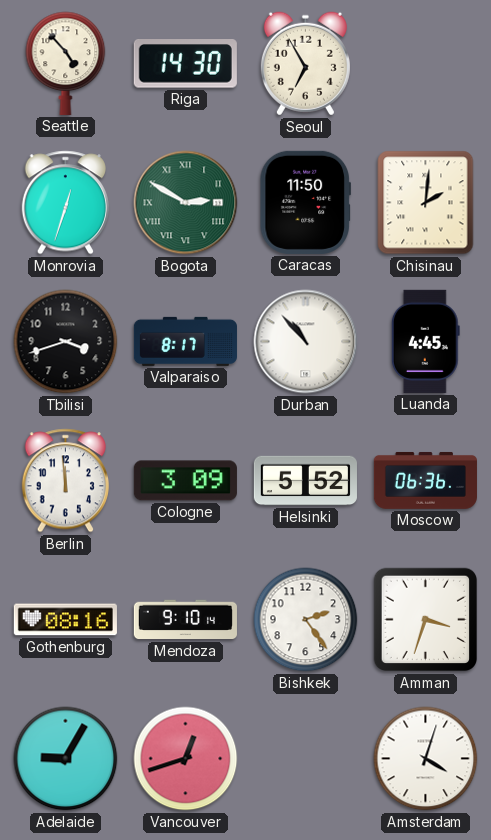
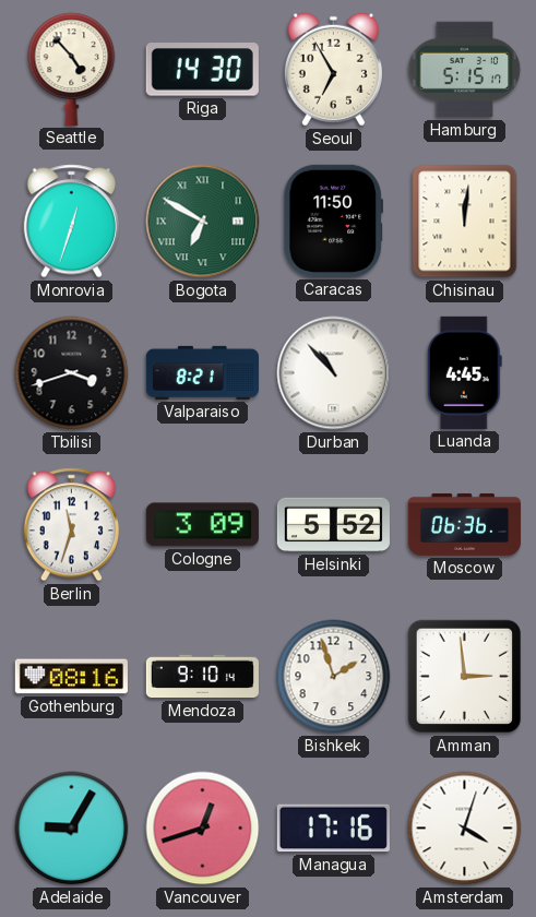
Hamburg: none -> 5:15 (465, 70)
Bogota: 2:50 -> 6:50 (203, 222)
Chisinau: 2:01 -> 12:01 (465, 222)
Valparaiso: 8:17 -> 8:21 (202, 372)
Berlin: 11:59 -> 11:33 (71, 525)
Bishkek: 2:24 -> 1:57 (334, 677)
Amman: 3:33 -> 2:59 (465, 677)
Managua: none -> 17:16 (333, 829)
